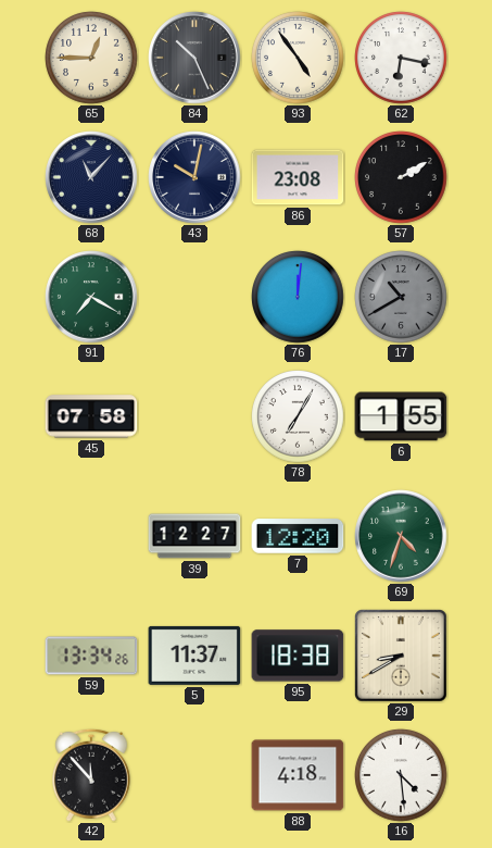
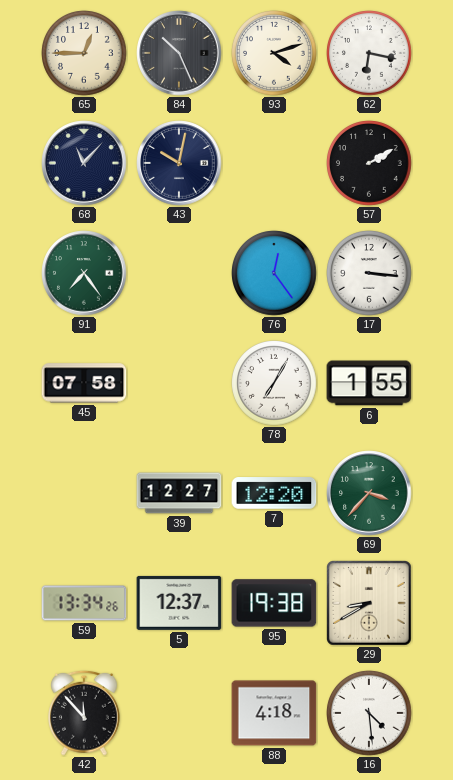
93: 4:54 -> 4:12 (274, 53)
86: 23:08 -> none (298, 177)
91: 7:20 -> 7:24 (84, 273)
76: 12:01 -> 12:24 (274, 273)
17: 10:40 -> 3:16 (369, 273)
17 dial: grey -> white (369, 273)
69: 4:33 -> 3:37 (369, 493)
5: 11:37 -> 12:37 (179, 603)
95: 18:38 -> 19:38 (274, 603)
